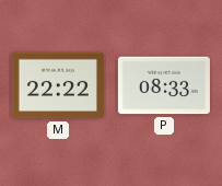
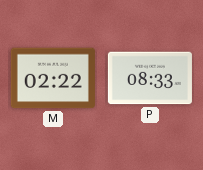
M: 22:22 -> 02:22 (53, 78)
